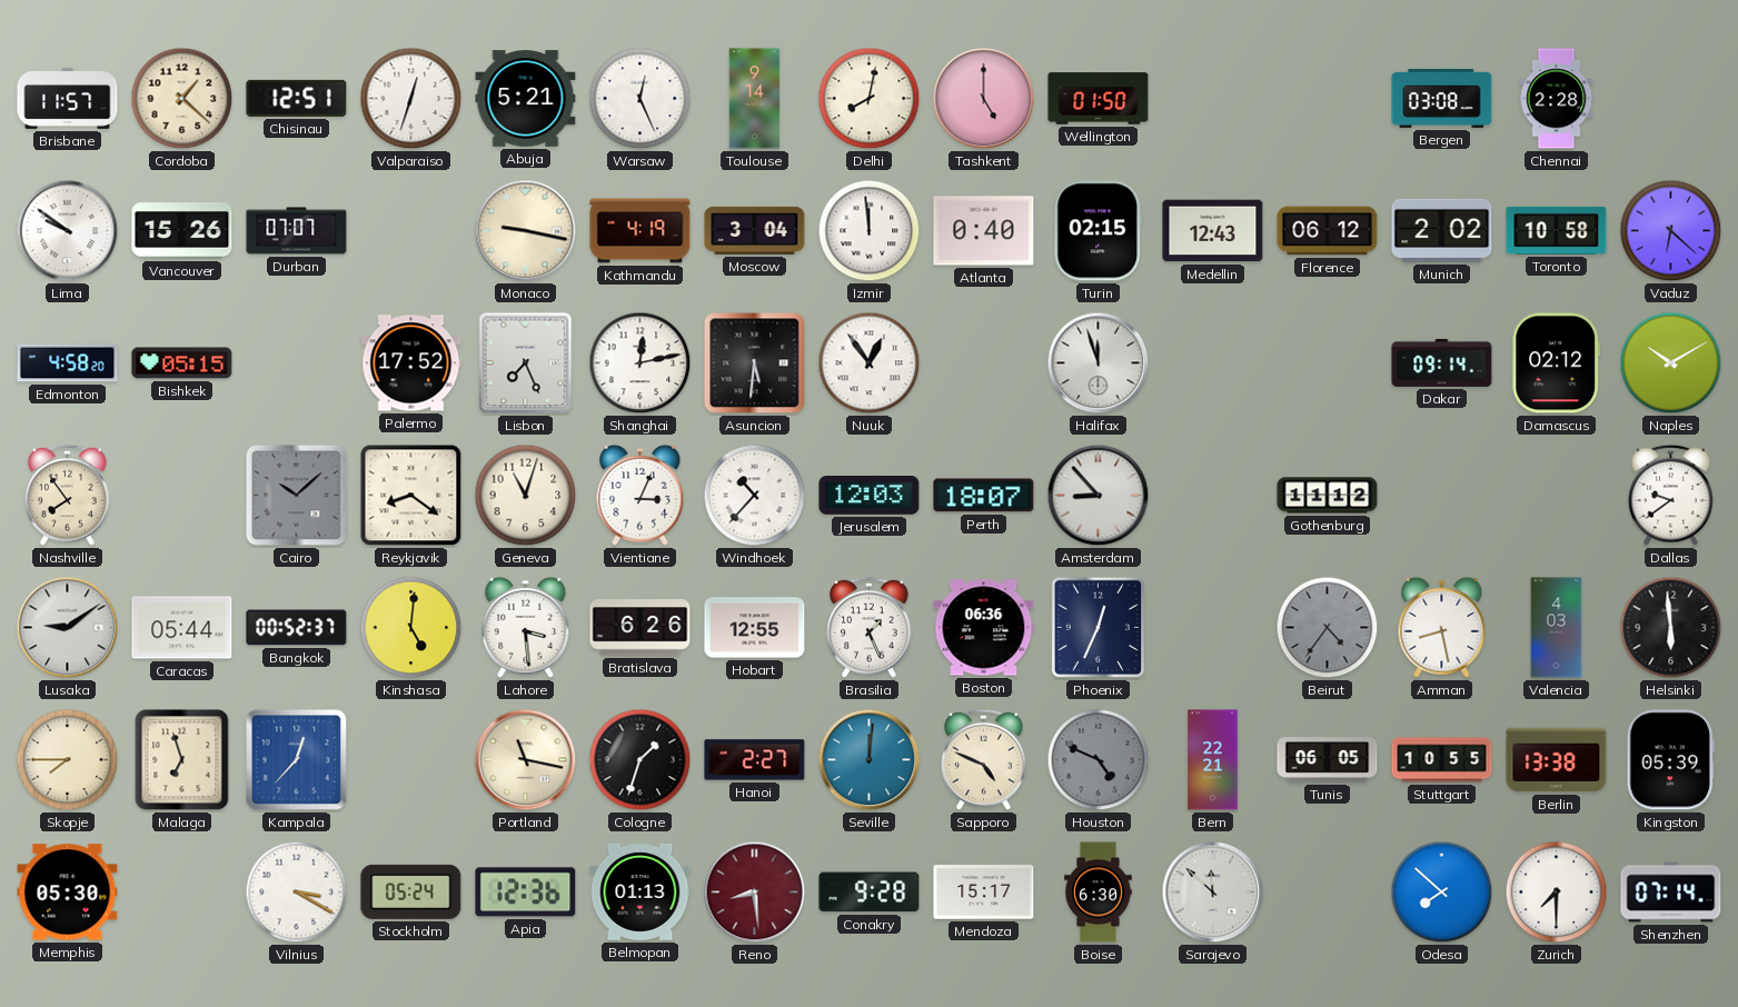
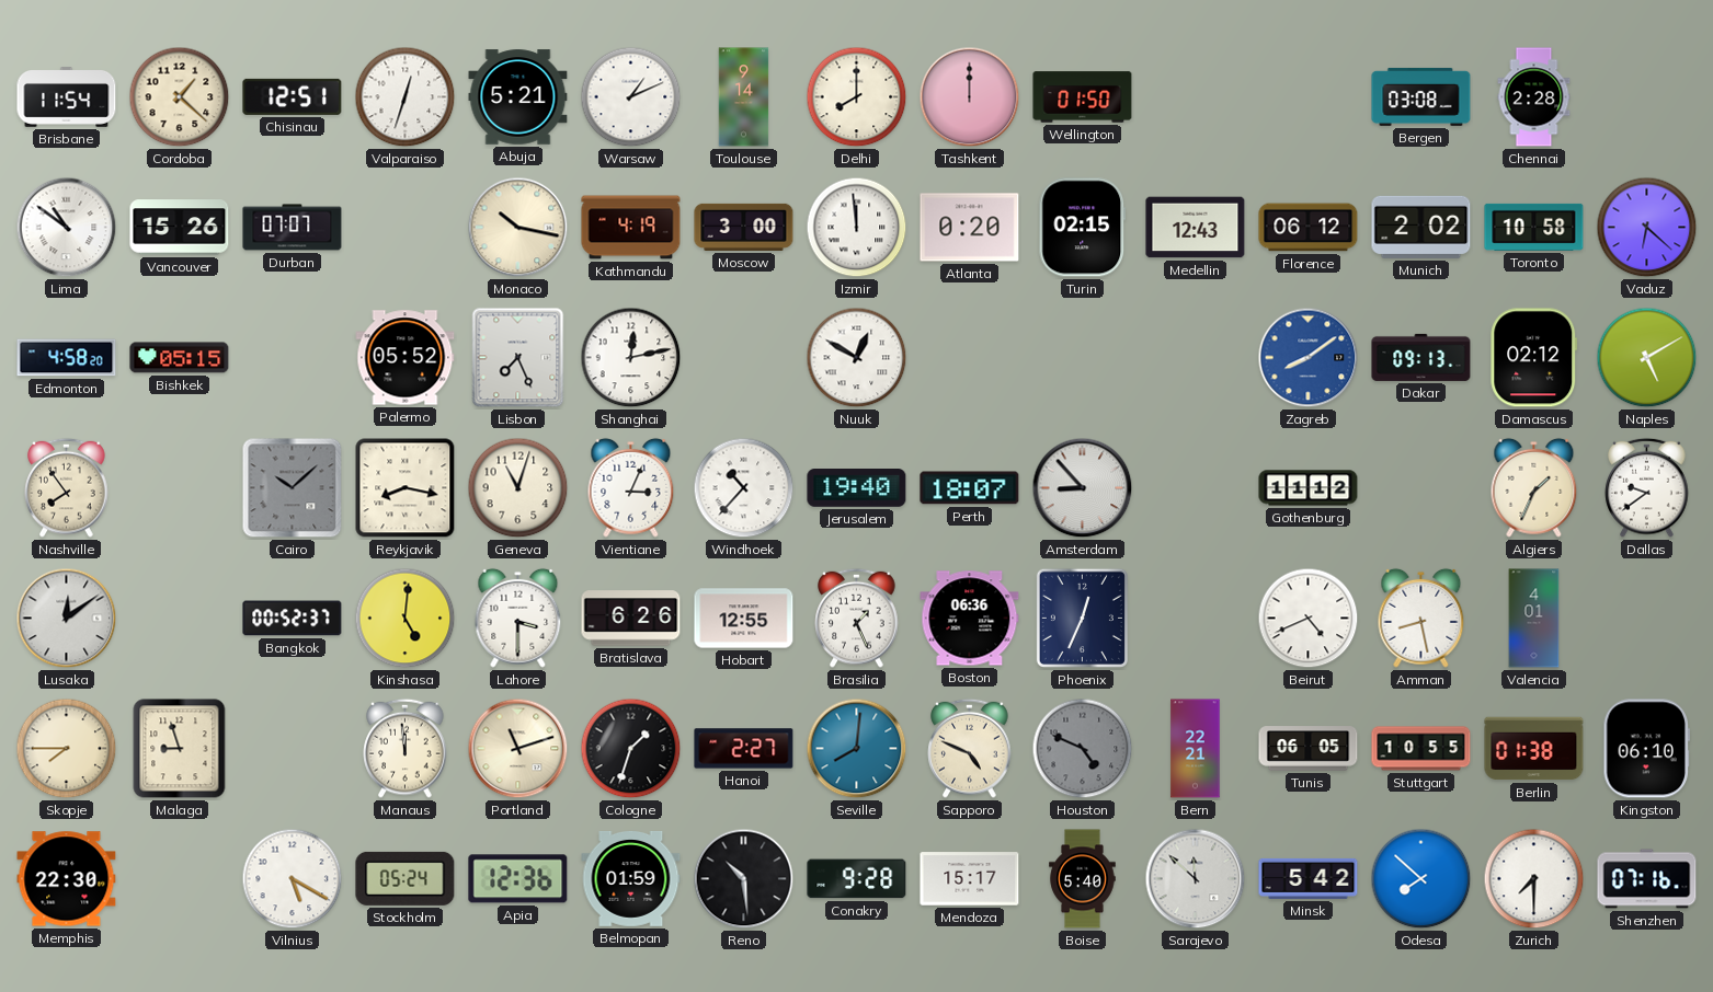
Brisbane: 11:57 -> 11:54 (67, 97)
Warsaw: 12:26 -> 1:11 (631, 97)
Delhi: 8:02 -> 8:00 (857, 97)
Tashkent: 5:00 -> 12:00 (970, 97)
Lima: 9:51 -> 10:51 (67, 228)
Monaco: 9:17 -> 10:17 (518, 228)
Moscow: 3:04 -> 3:00 (744, 227)
Atlanta: 0:40 -> 0:20 (970, 228)
Palermo: 17:52 -> 05:52 (406, 358)
Asuncion: 5:31 -> none (755, 363)
Nuuk: 12:54 -> 12:50 (857, 358)
Halifax: 11:57 -> none (1099, 363)
Zagreb: none -> 8:09 (1309, 358)
Dakar: 09:14 -> 09:13 (1421, 357)
Naples: 10:10 -> 5:10 (1647, 358)
Reykjavik: 8:21 -> 8:17 (406, 488)
Jerusalem: 12:03 -> 19:40 (857, 488)
Algiers: none -> 1:34 (1534, 487)
Lusaka: 9:09 -> 12:09 (67, 619)
Caracas: 05:44 -> none (182, 628)
Lahore: 3:29 -> 3:30 (518, 618)
Beirut: 4:36 -> 4:41 (1309, 619)
Beirut dial: grey -> white (1309, 619)
Valencia: 4:03 -> 4:01 (1534, 619)
Helsinki: 5:59 -> none (1671, 628)
Malaga: 6:57 -> 8:57 (180, 749)
Kampala: 12:37 -> none (297, 760)
Manaus: none -> 11:59 (406, 748)
Portland: 11:17 -> 11:12 (518, 749)
Seville: 12:01 -> 8:01 (857, 749)
Berlin: 13:38 -> 01:38 (1534, 749)
Kingston: 05:39 -> 06:10 (1646, 749)
Memphis: 05:30 -> 22:30 (67, 879)
Vilnius: 3:20 -> 5:20 (293, 879)
Belmopan: 01:13 -> 01:59 (631, 878)
Reno: 8:29 -> 10:29 (744, 879)
Reno dial: burgundy -> black (744, 879)
Boise: 6:30 -> 5:40 (1083, 879)
Minsk: none -> 5:42 (1309, 878)
Shenzhen: 07:14 -> 07:16 (1647, 879)
